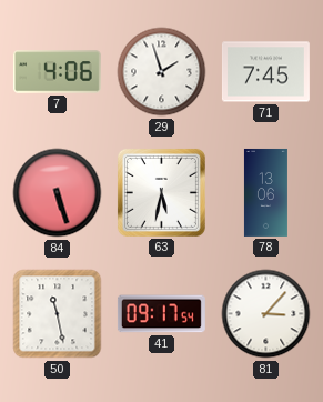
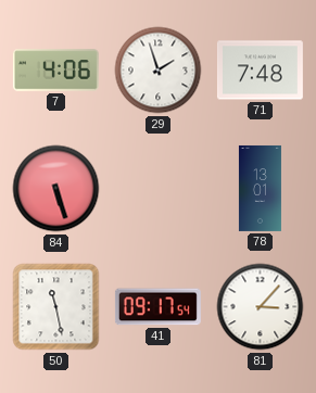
71: 7:45 -> 7:48 (260, 71)
63: 5:32 -> none (161, 192)
78: 13:06 -> 13:01 (260, 188)
